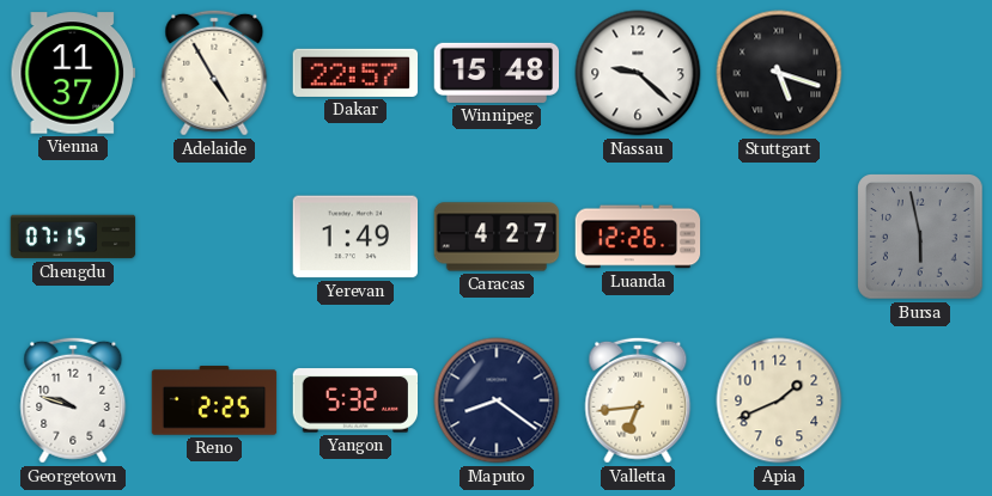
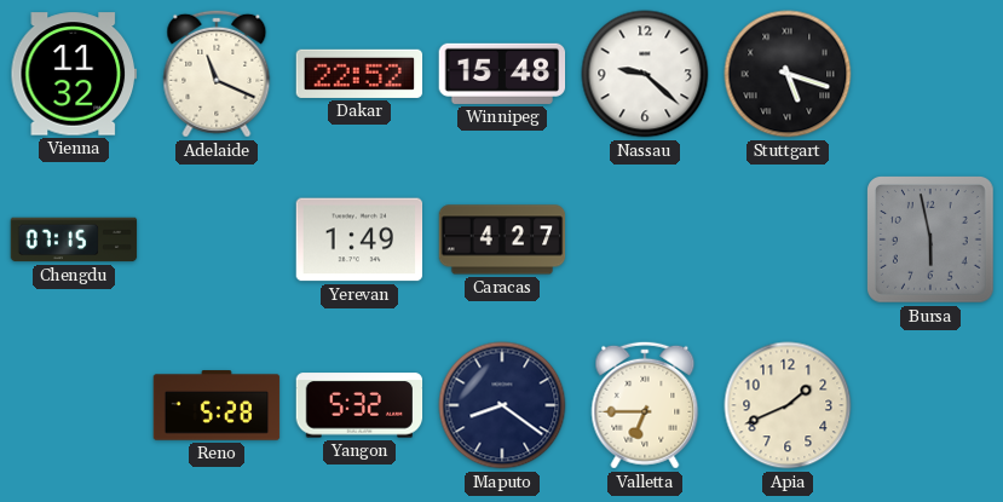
Vienna: 11:37 -> 11:32 (74, 74)
Adelaide: 4:55 -> 11:19 (217, 74)
Dakar: 22:57 -> 22:52 (359, 74)
Luanda: 12:26 -> none (638, 237)
Georgetown: 9:48 -> none (73, 400)
Reno: 2:25 -> 5:28 (217, 405)
Valletta: 6:44 -> 6:45 (645, 405)
